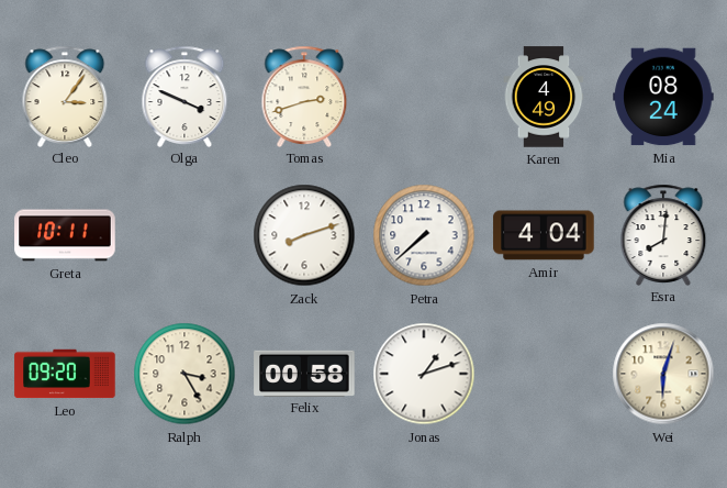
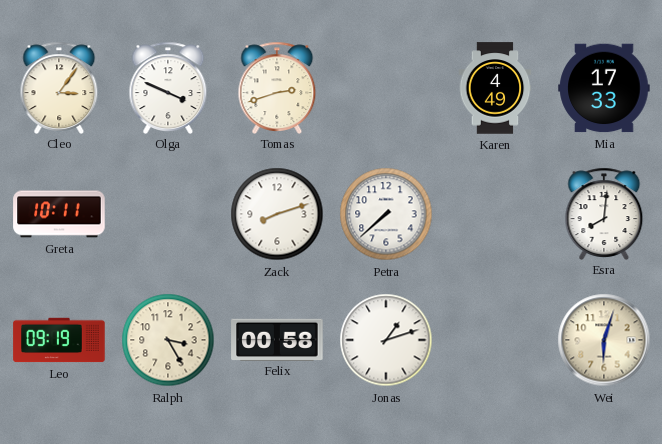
Mia: 08:24 -> 17:33 (604, 88)
Amir: 4:04 -> none (544, 235)
Leo: 09:20 -> 09:19 (59, 340)
